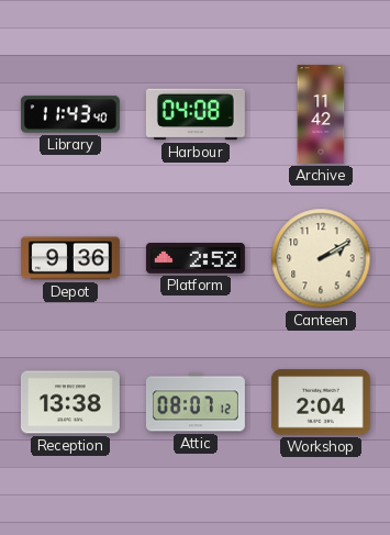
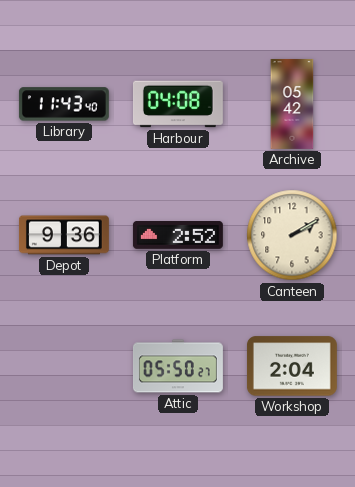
Archive: 11:42 -> 05:42 (292, 104)
Reception: 13:38 -> none (70, 402)
Attic: 08:07 -> 05:50 (178, 366)
